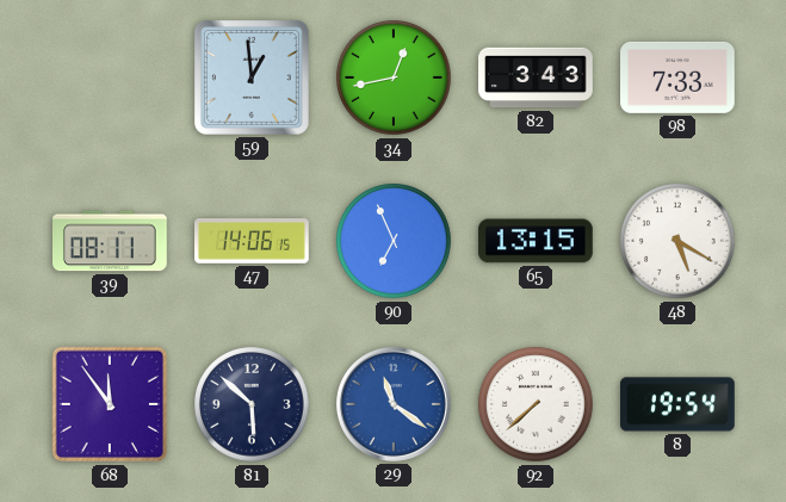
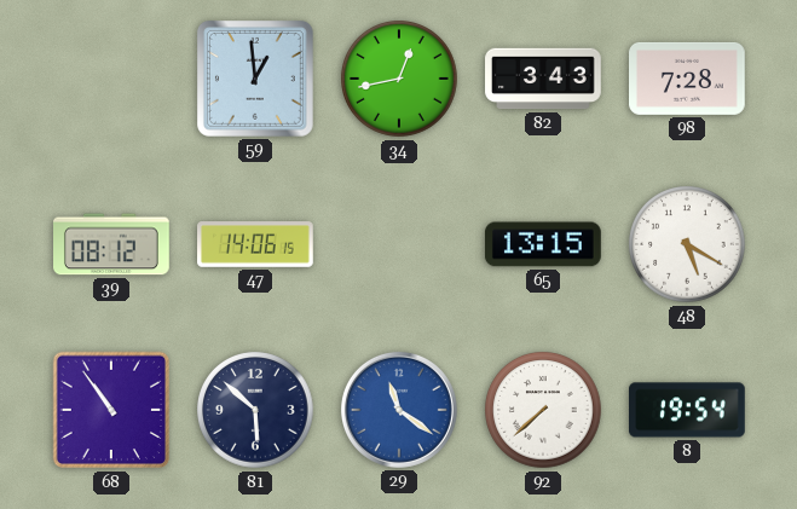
98: 7:33 -> 7:28 (688, 79)
39: 08:11 -> 08:12 (112, 244)
90: 6:56 -> none (394, 241)
68: 11:54 -> 10:54 (111, 410)
